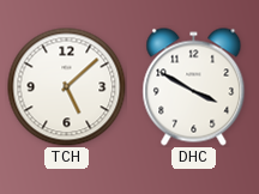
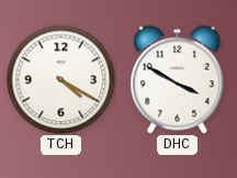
TCH: 5:08 -> 4:20 (61, 80)
